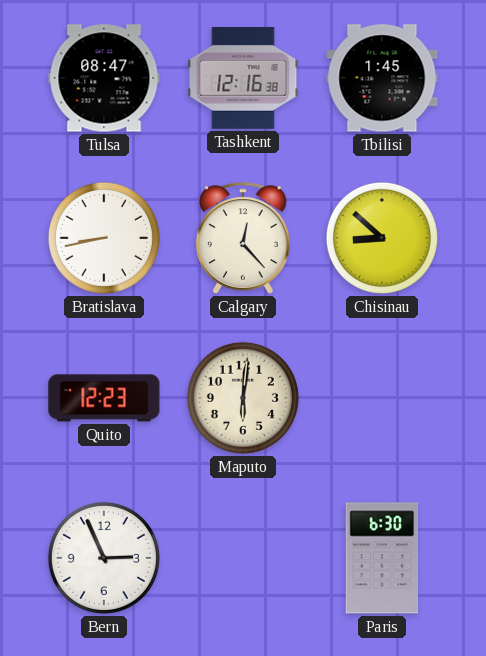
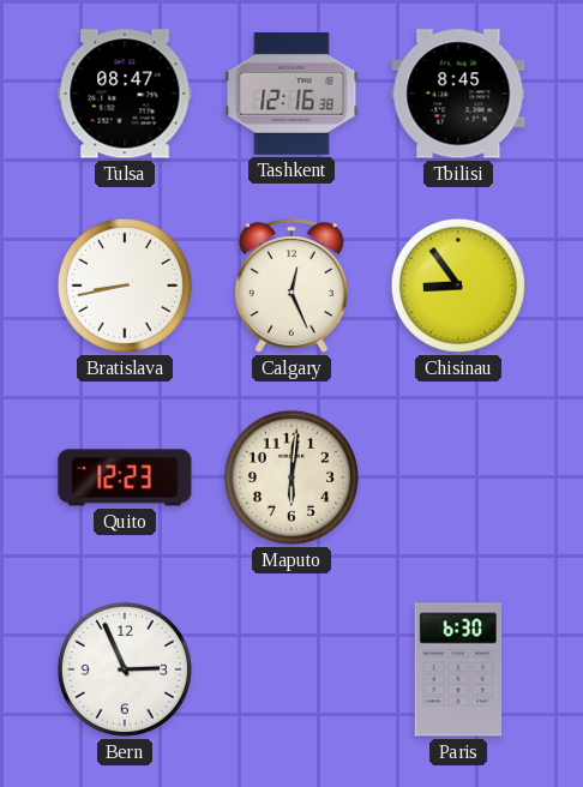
Tbilisi: 1:45 -> 8:45 (458, 94)
Calgary: 12:23 -> 12:26 (291, 286)
Chisinau: 8:52 -> 8:54 (458, 286)
